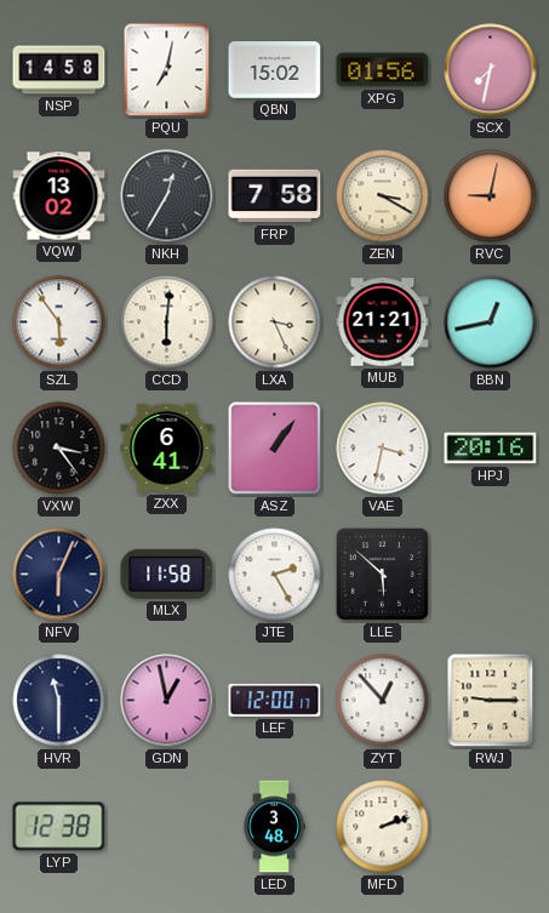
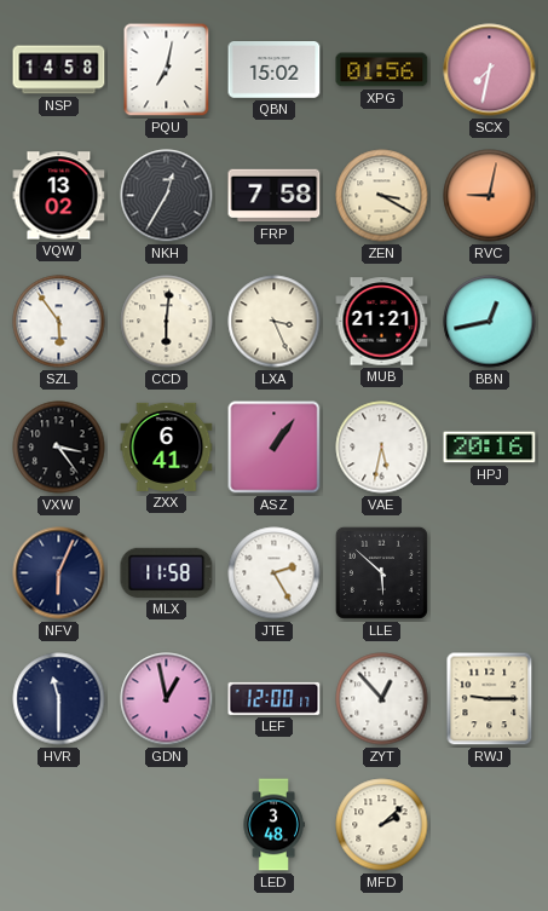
VAE: 3:32 -> 5:32 (382, 448)
LYP: 12:38 -> none (59, 827)
MFD: 2:12 -> 2:08 (382, 825)
